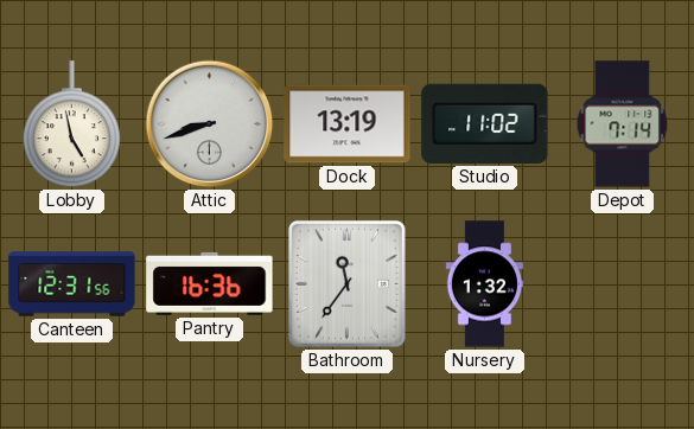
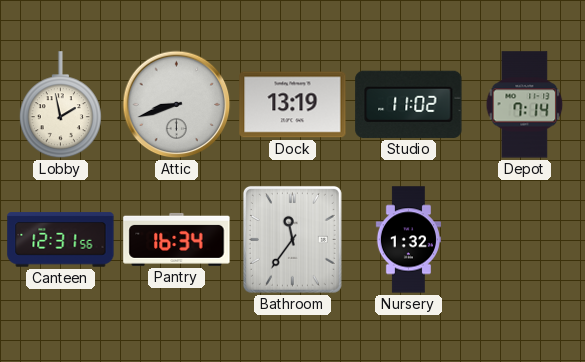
Lobby: 4:58 -> 1:58 (60, 105)
Pantry: 16:36 -> 16:34 (177, 239)
